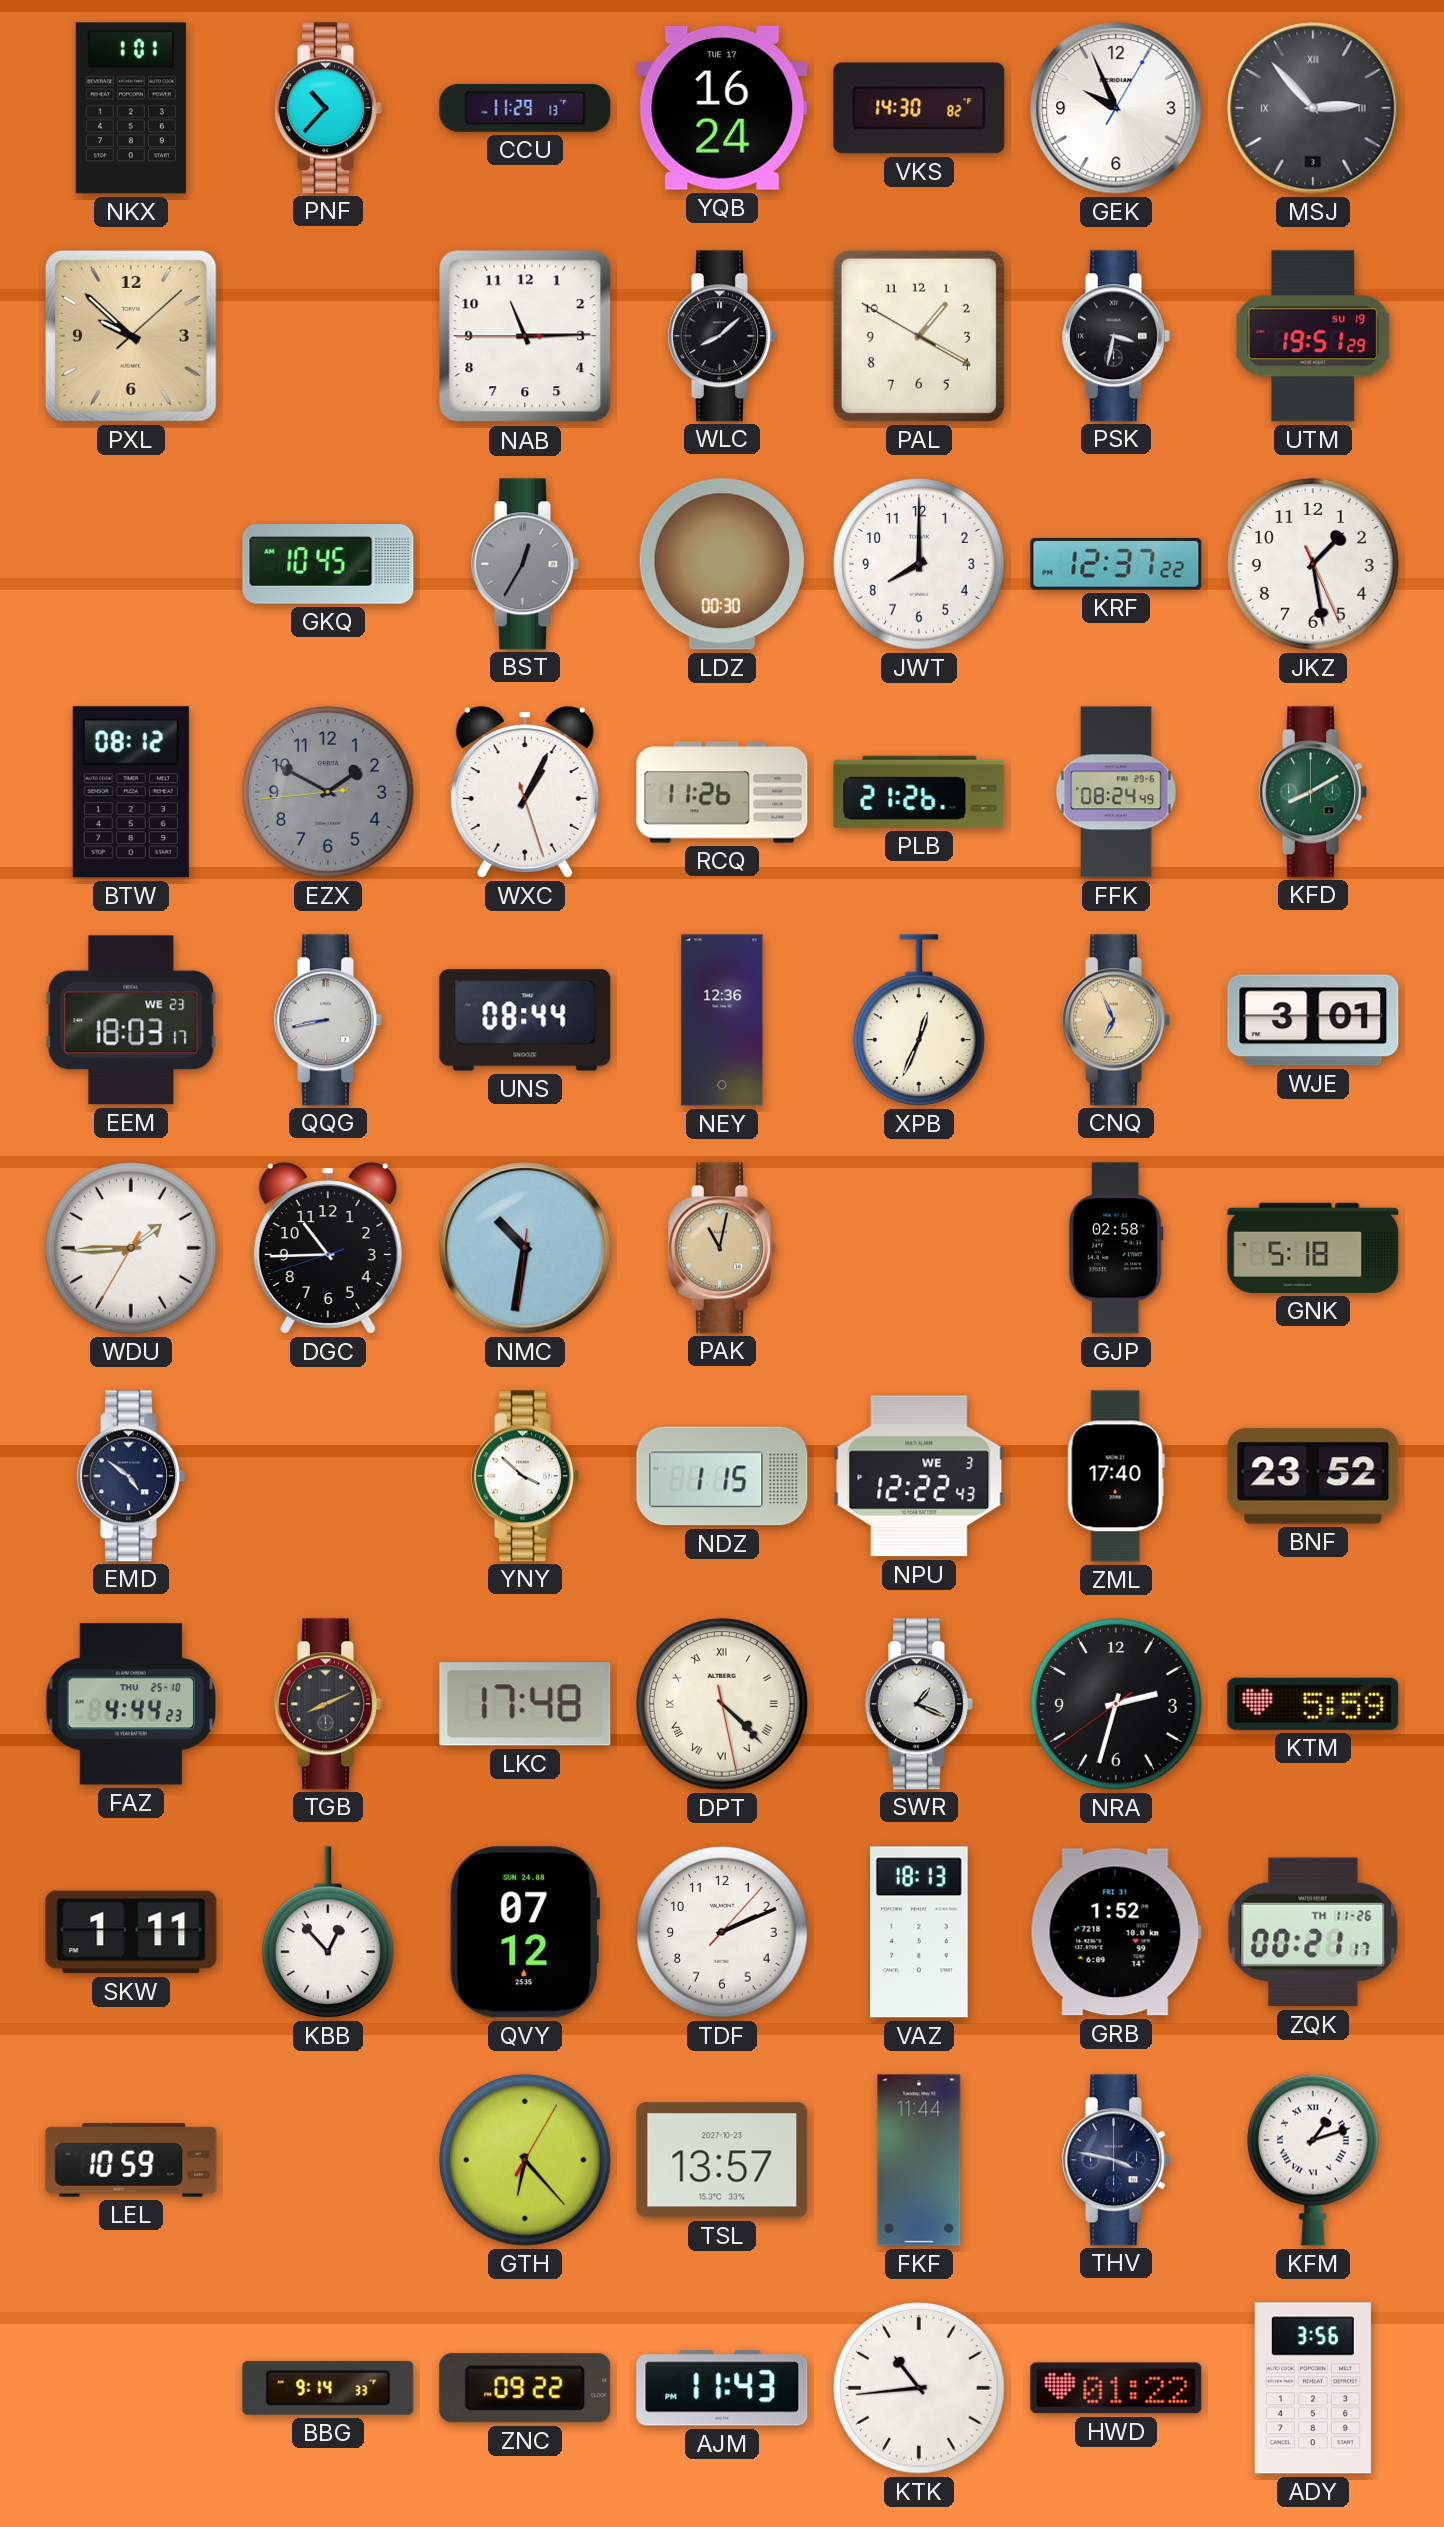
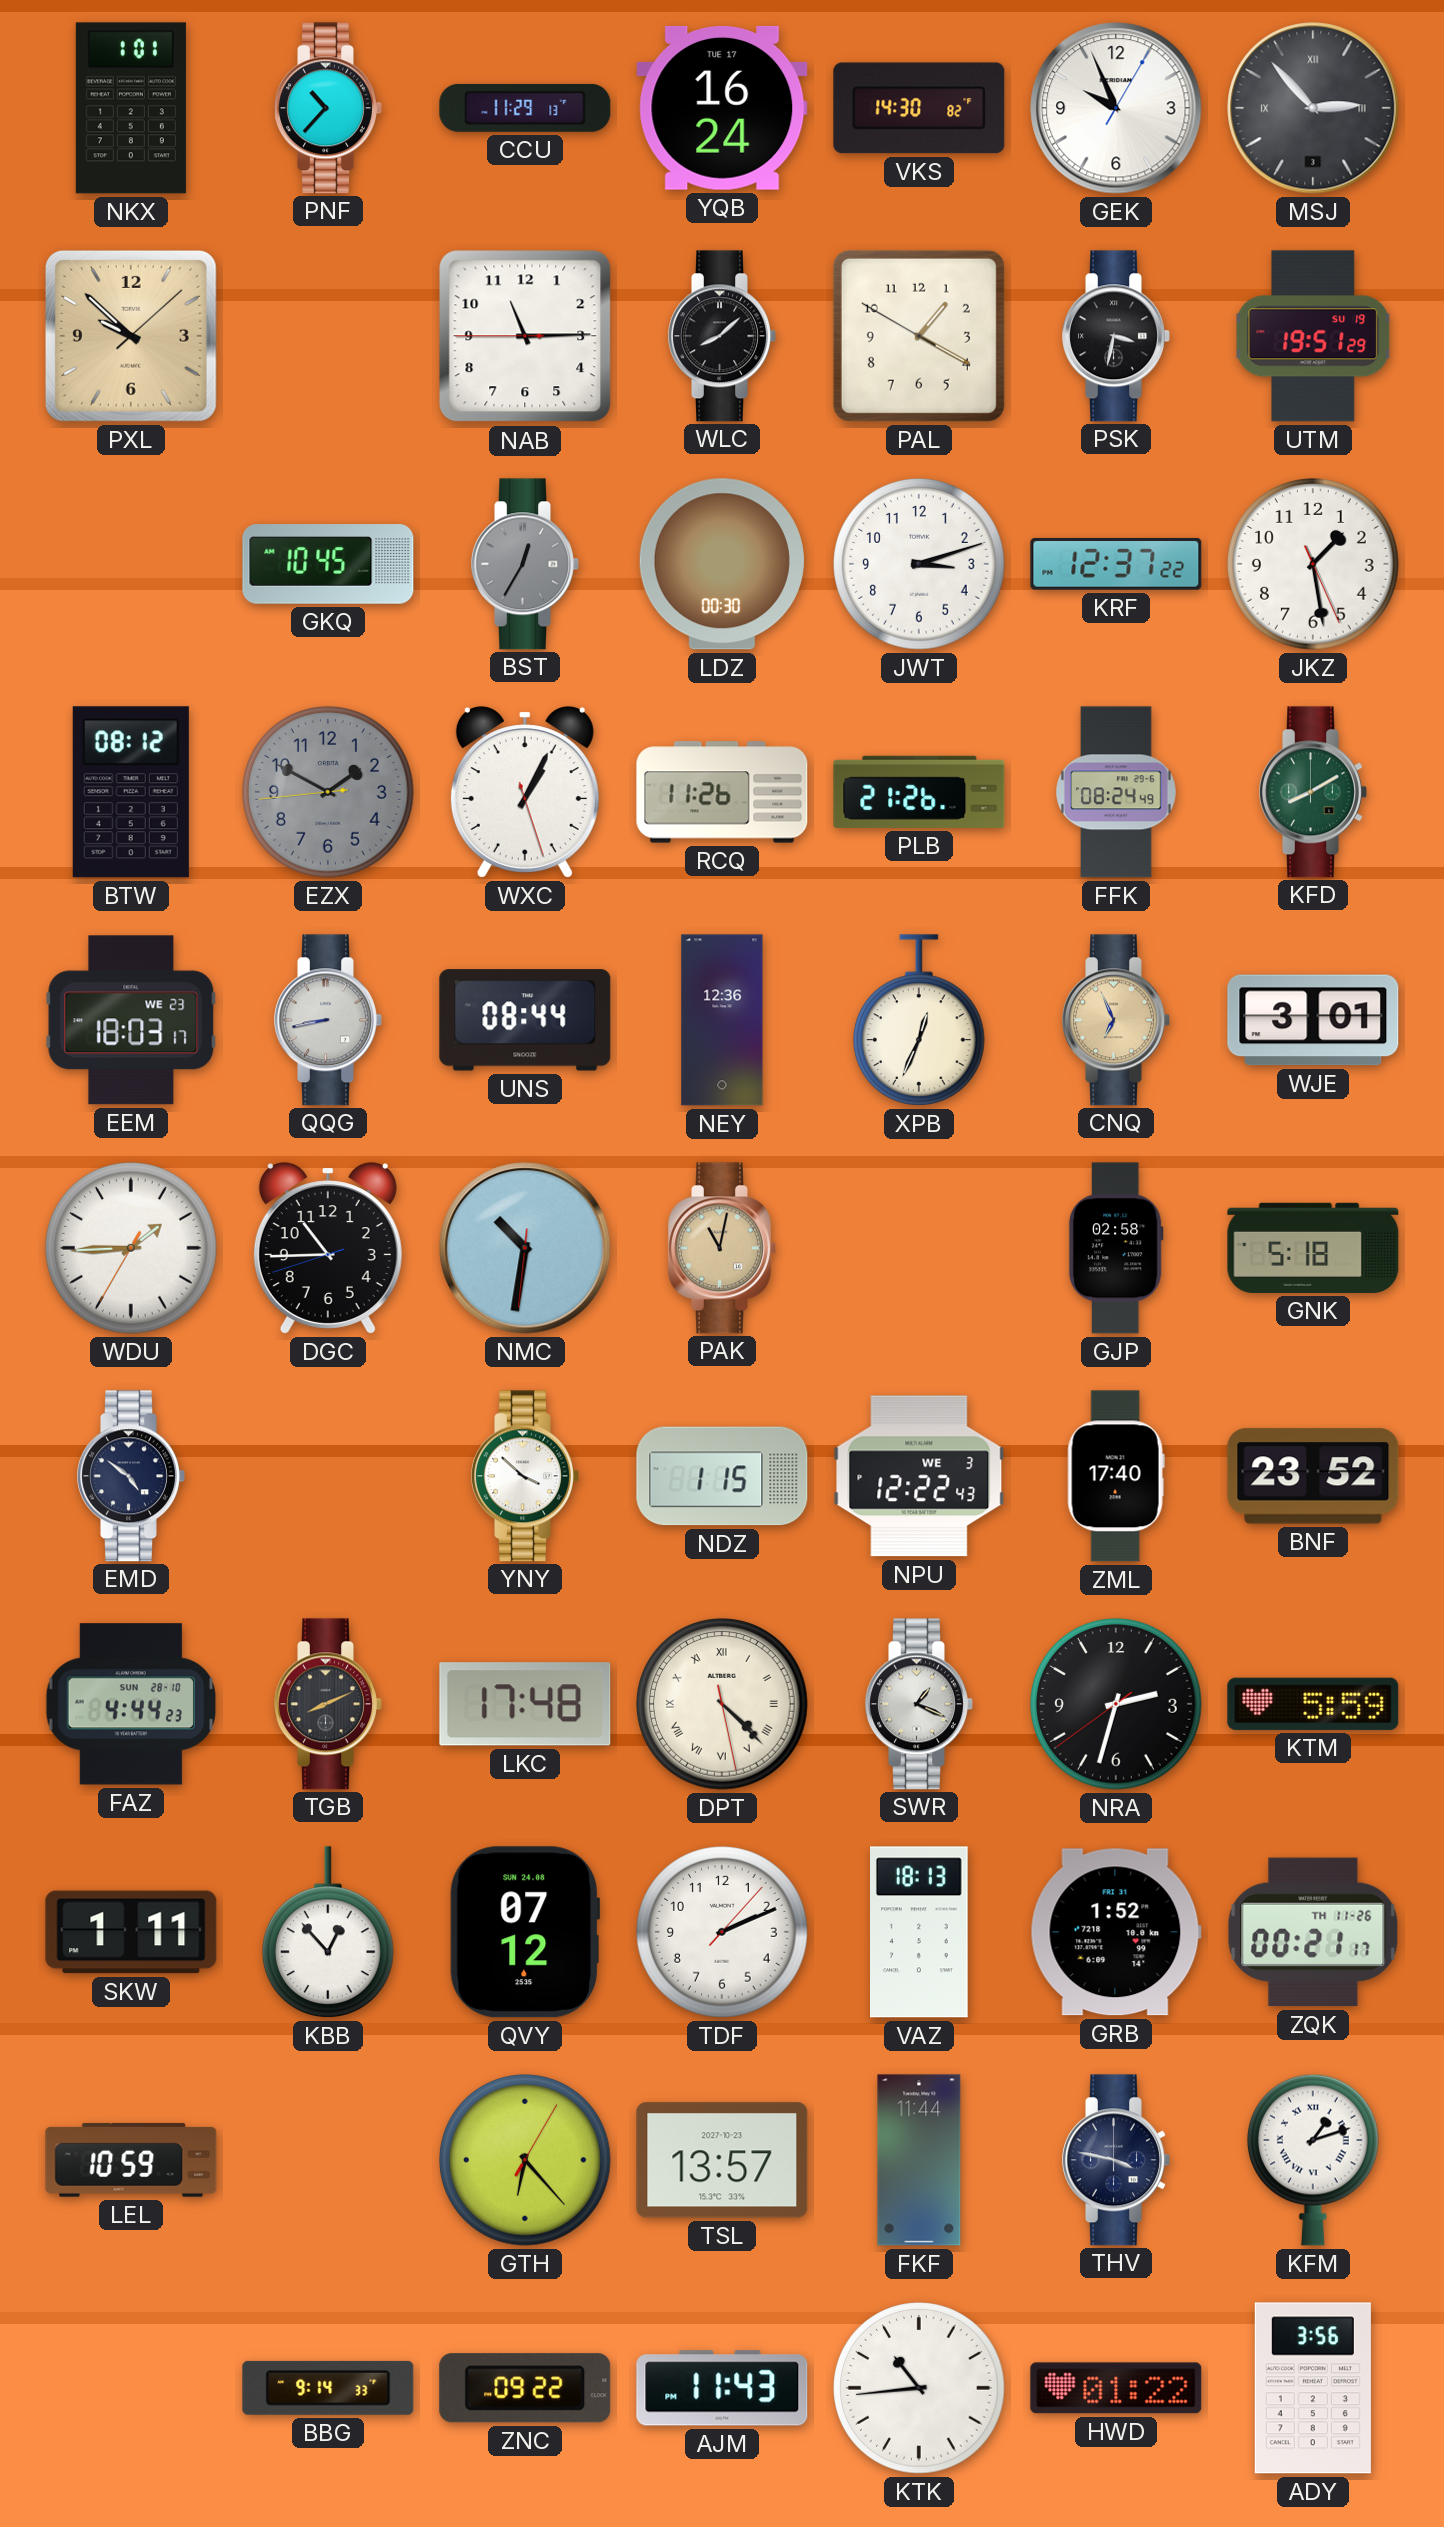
JWT: 8:00 -> 3:12 (919, 564)
FAZ date: THU 25-10 -> SUN 28-10 (131, 1704)
